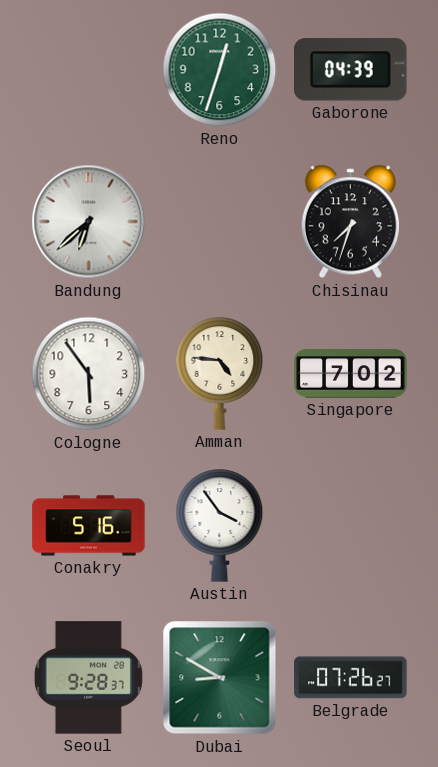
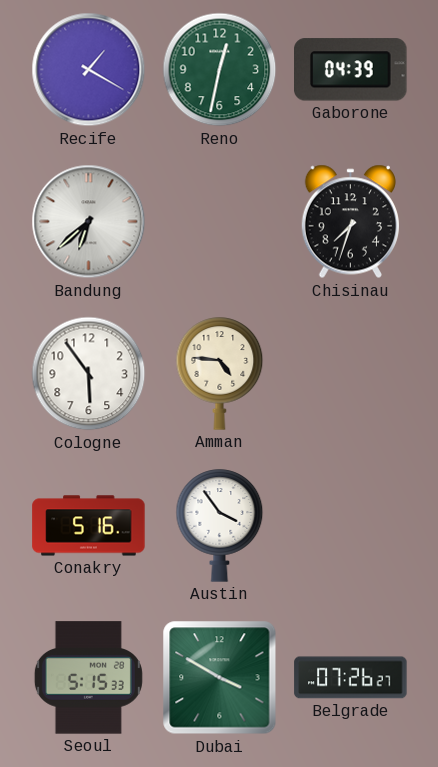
Recife: none -> 1:20 (89, 70)
Reno: 12:33 -> 12:32 (220, 70)
Singapore: 7:02 -> none (351, 374)
Seoul: 9:28 -> 5:15 (88, 678)
Dubai: 8:50 -> 3:50 (220, 678)
